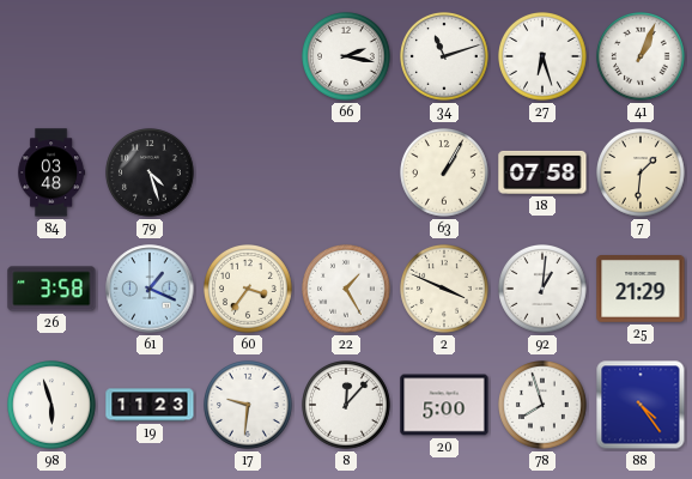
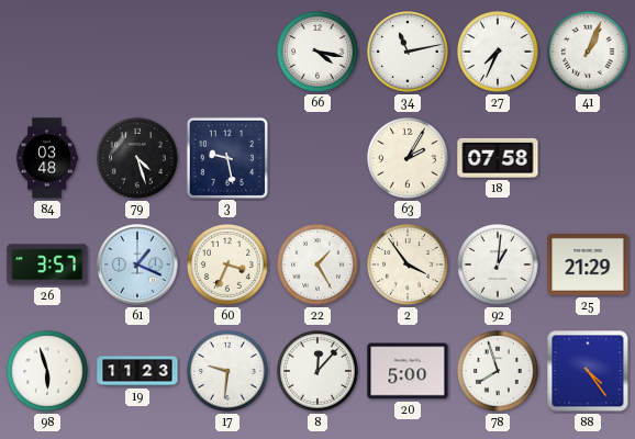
66: 2:17 -> 4:17 (319, 53)
34: 11:12 -> 11:13 (409, 53)
27: 6:27 -> 7:34 (499, 53)
3: none -> 9:28 (226, 157)
63: 1:05 -> 2:05 (409, 159)
7: 1:31 -> none (642, 174)
26: 3:58 -> 3:57 (47, 264)
60: 3:36 -> 3:34 (229, 266)
2: 3:49 -> 3:54 (409, 266)
